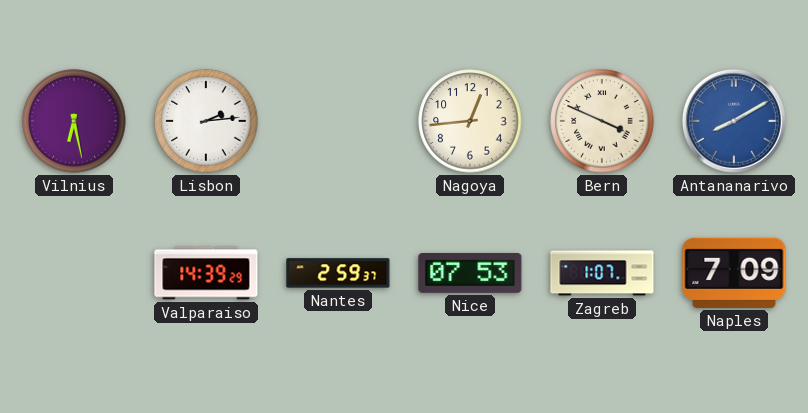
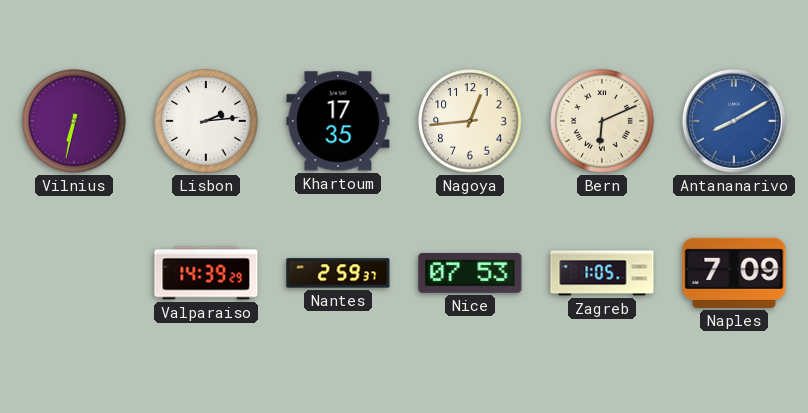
Vilnius: 6:28 -> 6:32 (74, 121)
Khartoum: none -> 17:35 (338, 121)
Bern: 3:49 -> 6:11 (602, 121)
Zagreb: 1:07 -> 1:05 (602, 273)
